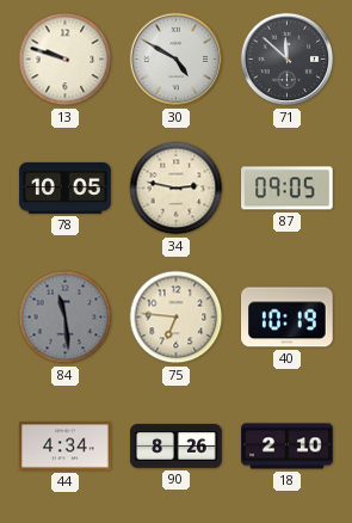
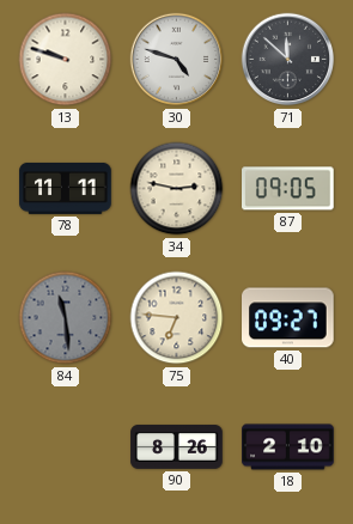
30: 4:50 -> 4:48 (177, 60)
78: 10:05 -> 11:11 (66, 188)
40: 10:19 -> 09:27 (288, 318)
44: 4:34 -> none (66, 447)
